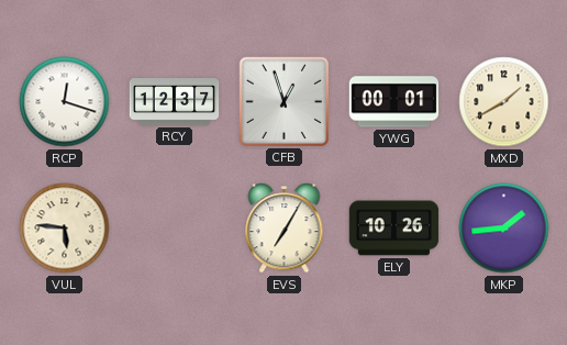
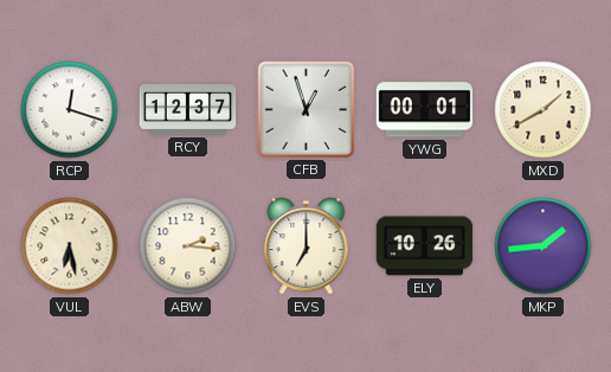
VUL: 5:46 -> 6:28 (70, 246)
ABW: none -> 2:16 (188, 246)
EVS: 7:05 -> 7:00 (307, 246)
